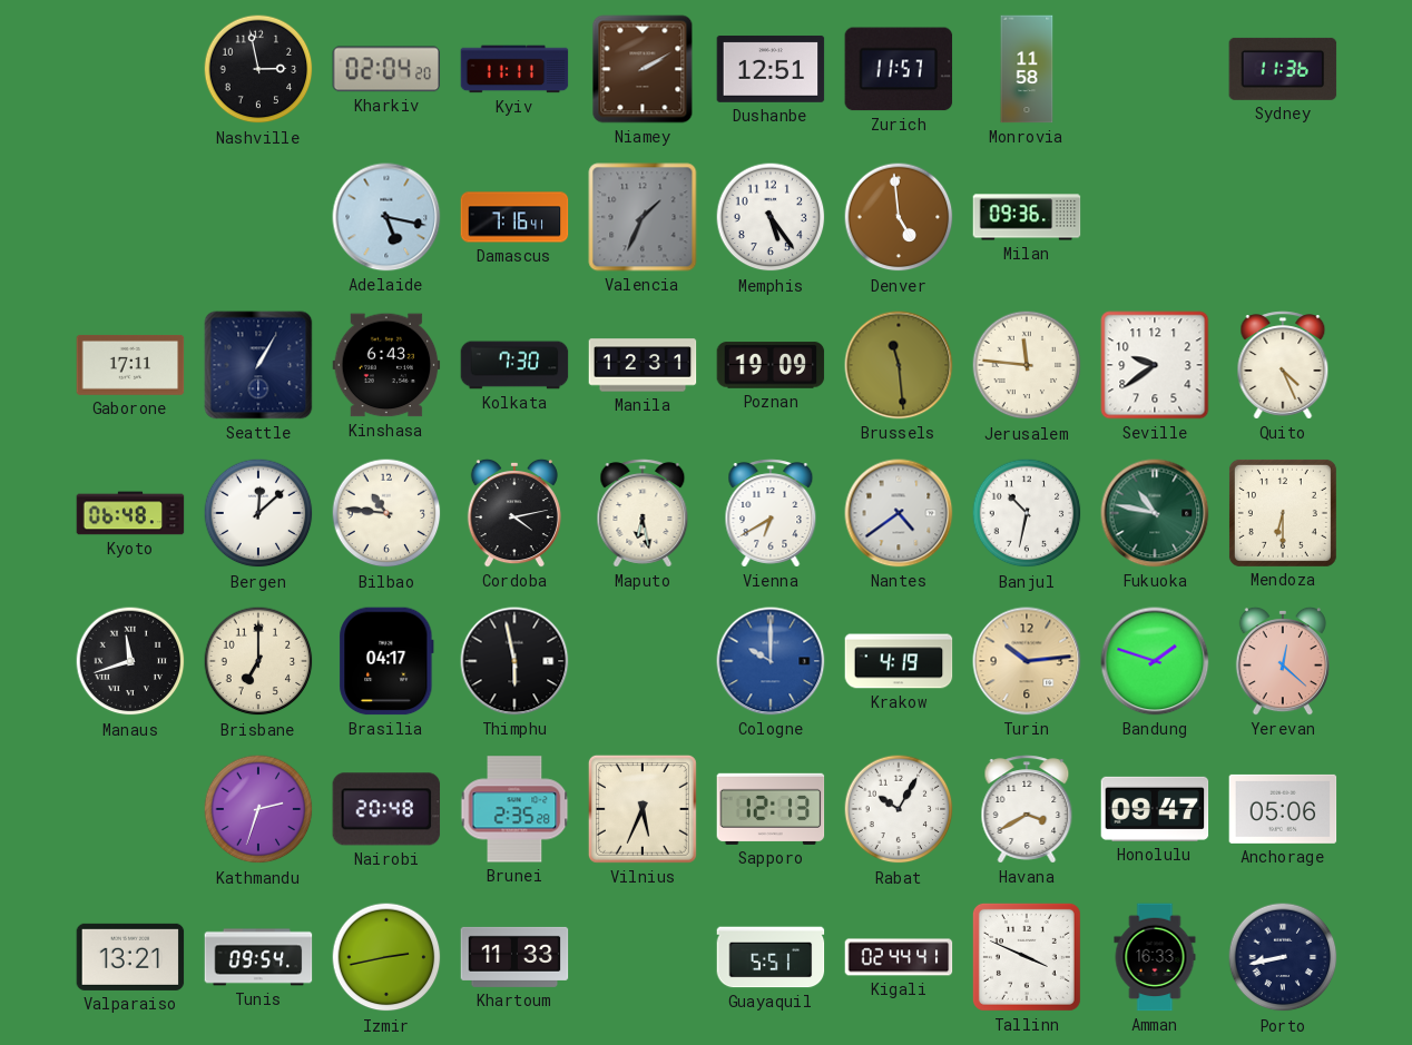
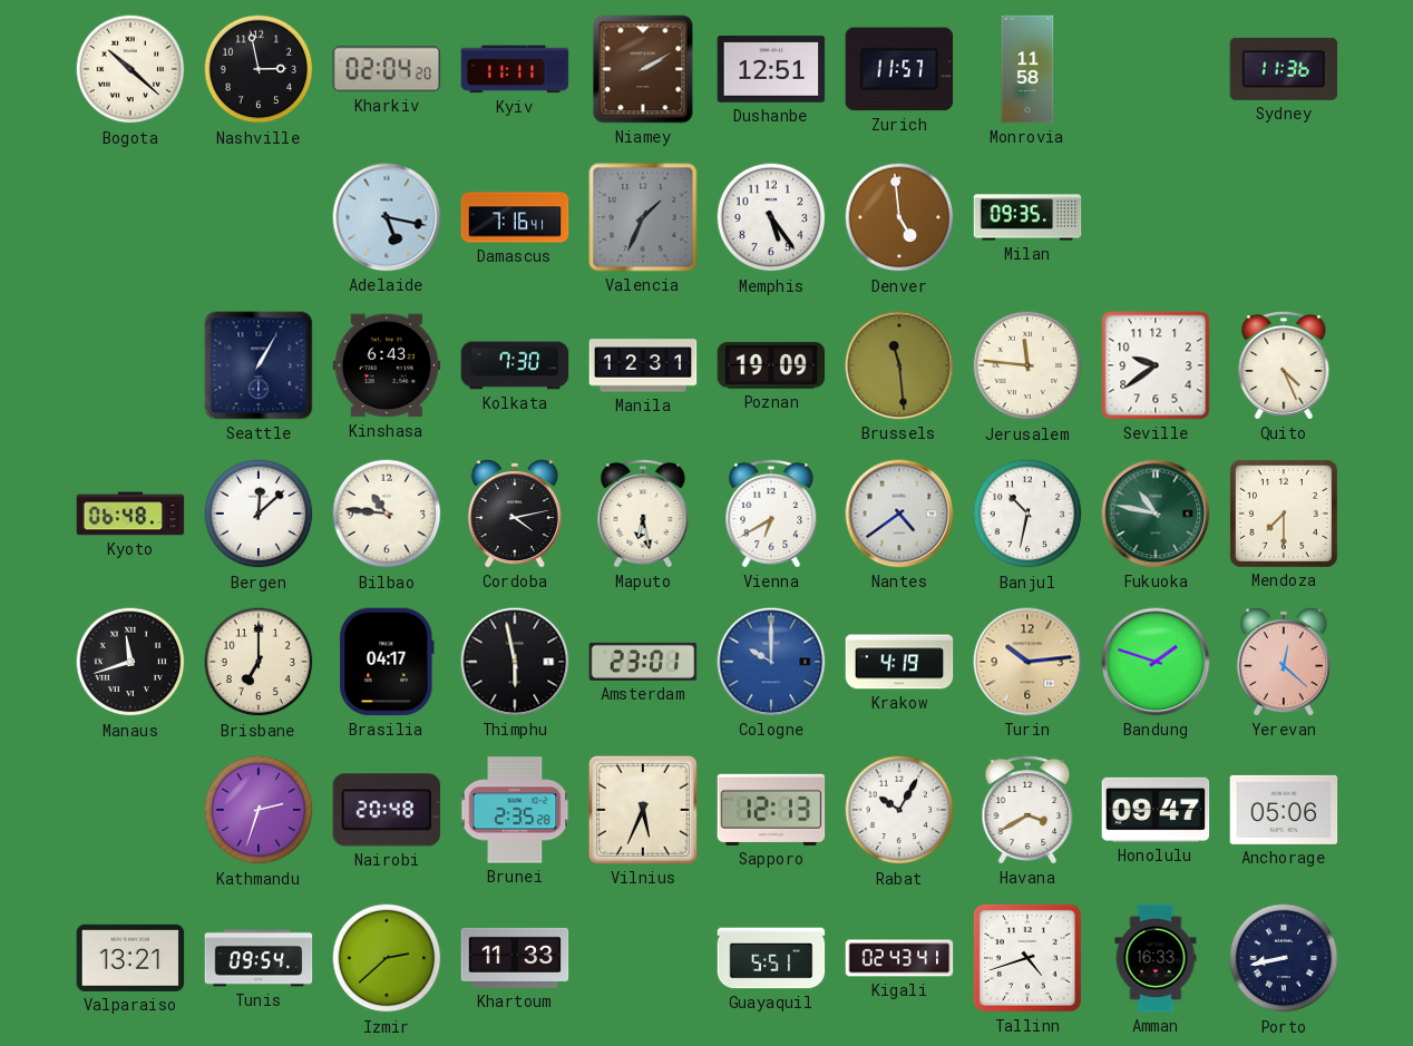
Bogota: none -> 10:22 (130, 69)
Milan: 09:36 -> 09:35 (1027, 217)
Gaborone: 17:11 -> none (130, 365)
Mendoza: 6:30 -> 7:30 (1284, 514)
Amsterdam: none -> 23:01 (643, 662)
Izmir: 2:43 -> 2:38 (387, 958)
Kigali: 02:44 -> 02:43 (899, 958)
Tallinn: 3:49 -> 4:42 (1027, 958)
